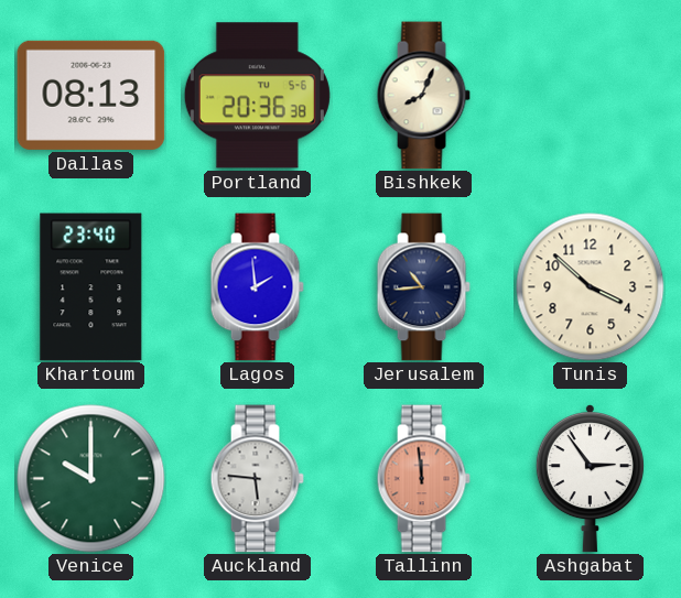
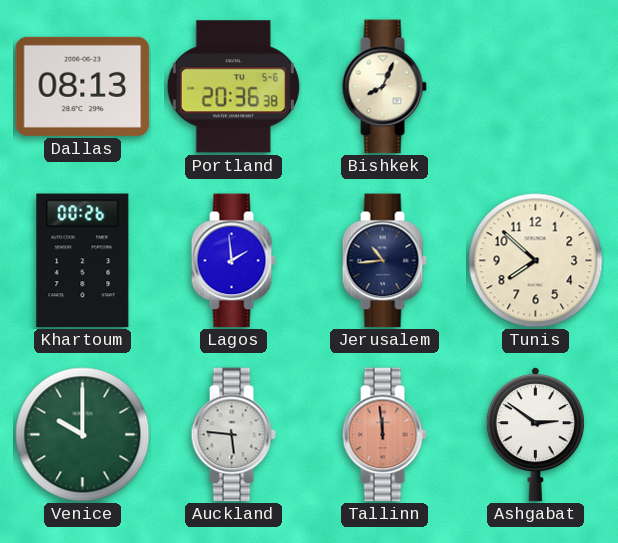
Khartoum: 23:40 -> 00:26 (83, 261)
Tunis: 3:52 -> 7:52 (536, 261)
Ashgabat: 2:54 -> 2:51 (535, 435)
